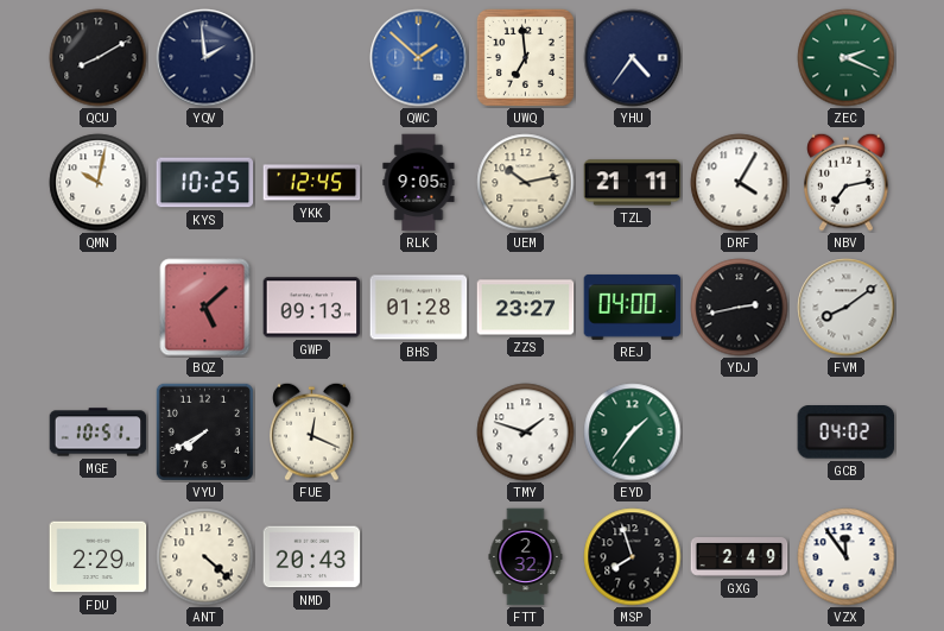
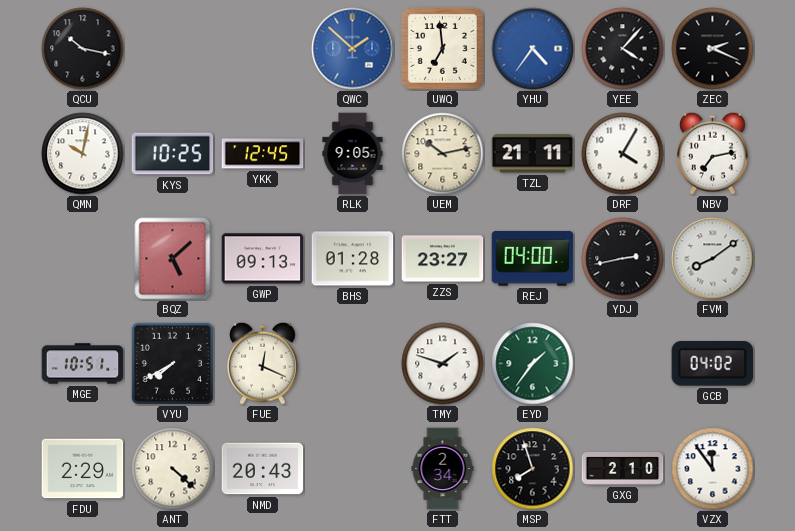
QCU: 8:10 -> 10:17 (83, 49)
YQV: 1:59 -> none (205, 58)
YHU dial: navy -> blue (533, 49)
YEE: none -> 4:07 (623, 49)
ZEC dial: green -> black (713, 49)
FTT: 2:32 -> 2:34 (443, 469)
GXG: 2:49 -> 2:10 (623, 469)
